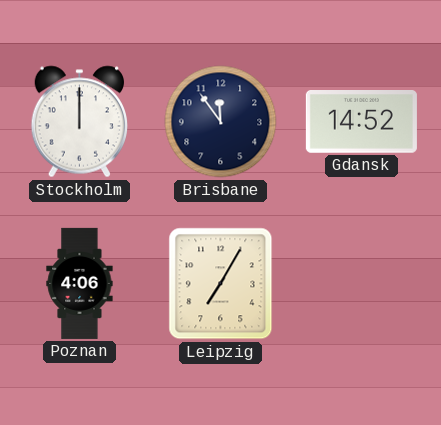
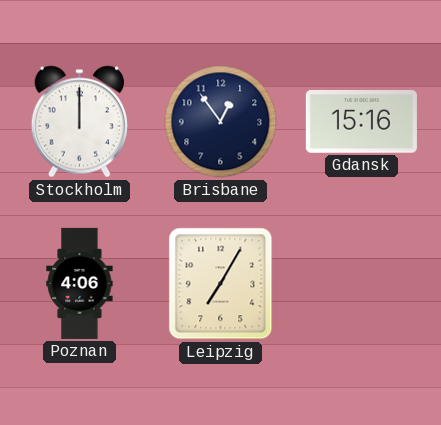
Brisbane: 11:54 -> 12:54 (221, 122)
Gdansk: 14:52 -> 15:16 (361, 122)
